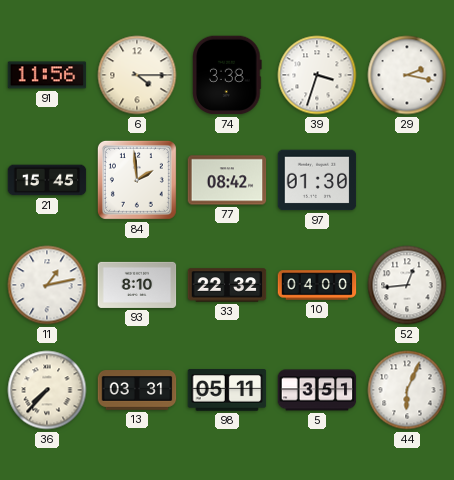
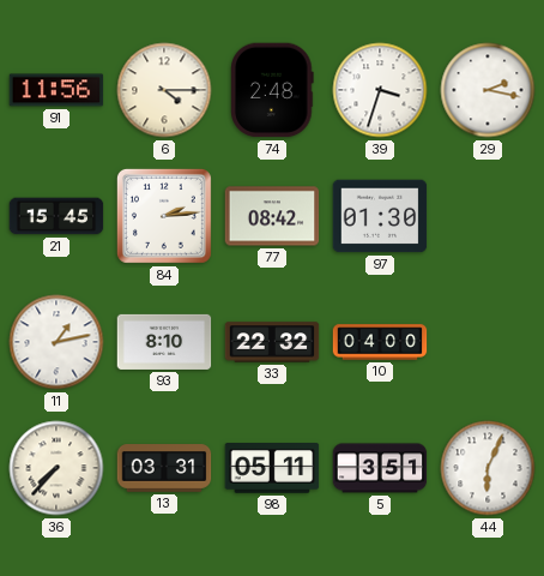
74: 3:38 -> 2:48 (272, 90)
84: 1:59 -> 2:14 (164, 216)
52: 12:44 -> none (407, 285)
